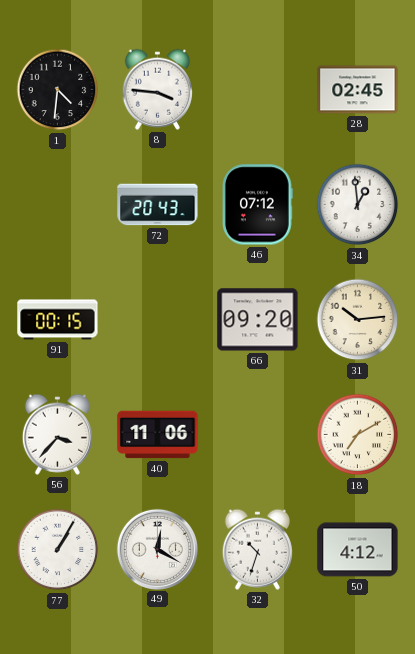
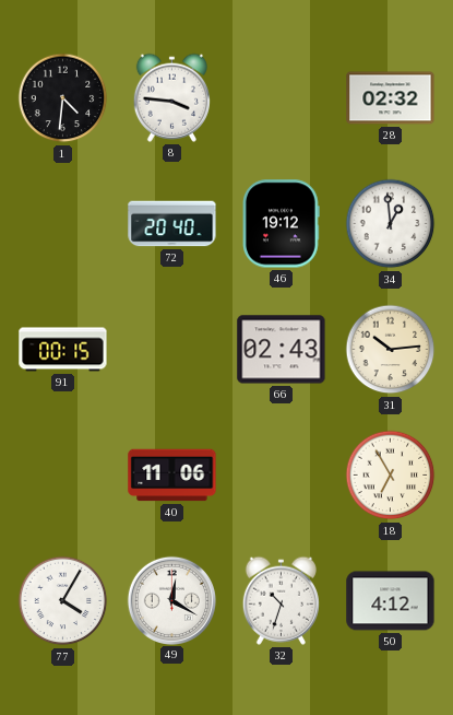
28: 02:45 -> 02:32 (391, 98)
72: 20:43 -> 20:40 (172, 224)
46: 07:12 -> 19:12 (282, 224)
66: 09:20 -> 02:43 (282, 350)
56: 3:37 -> none (57, 434)
18: 7:10 -> 6:55 (391, 476)
77: 1:05 -> 4:05 (63, 601)
